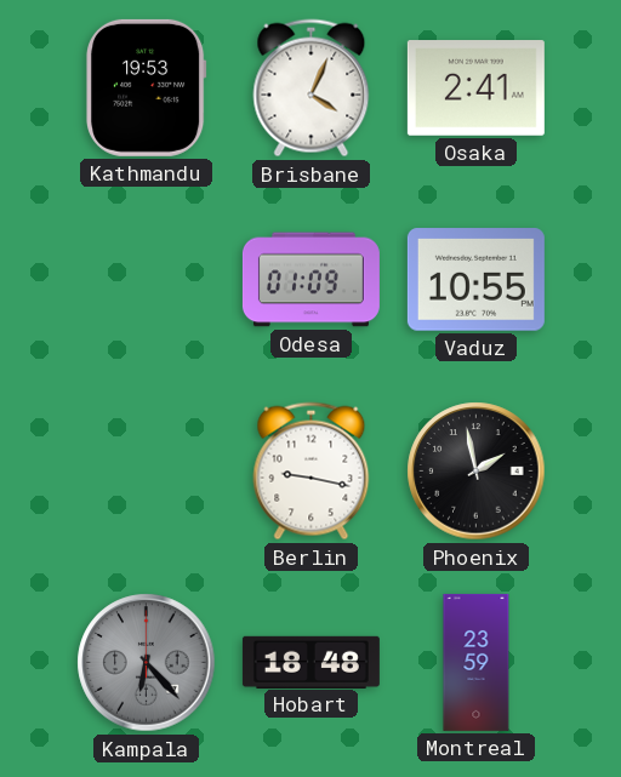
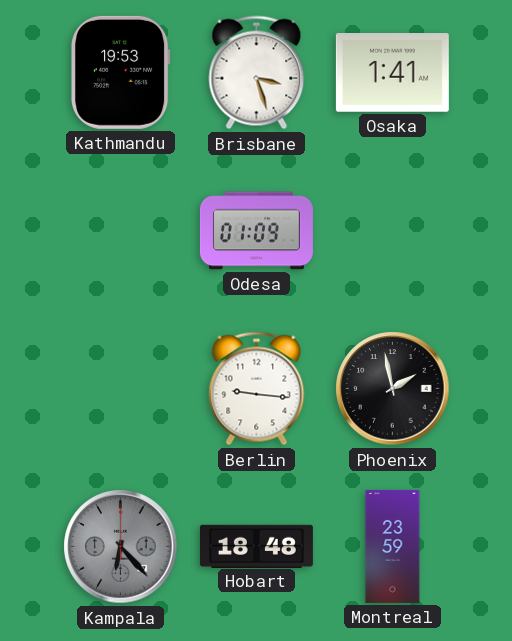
Brisbane: 4:04 -> 3:27 (257, 73)
Osaka: 2:41 -> 1:41 (392, 73)
Vaduz: 10:55 -> none (475, 280)
Berlin: 9:17 -> 9:16 (257, 389)
